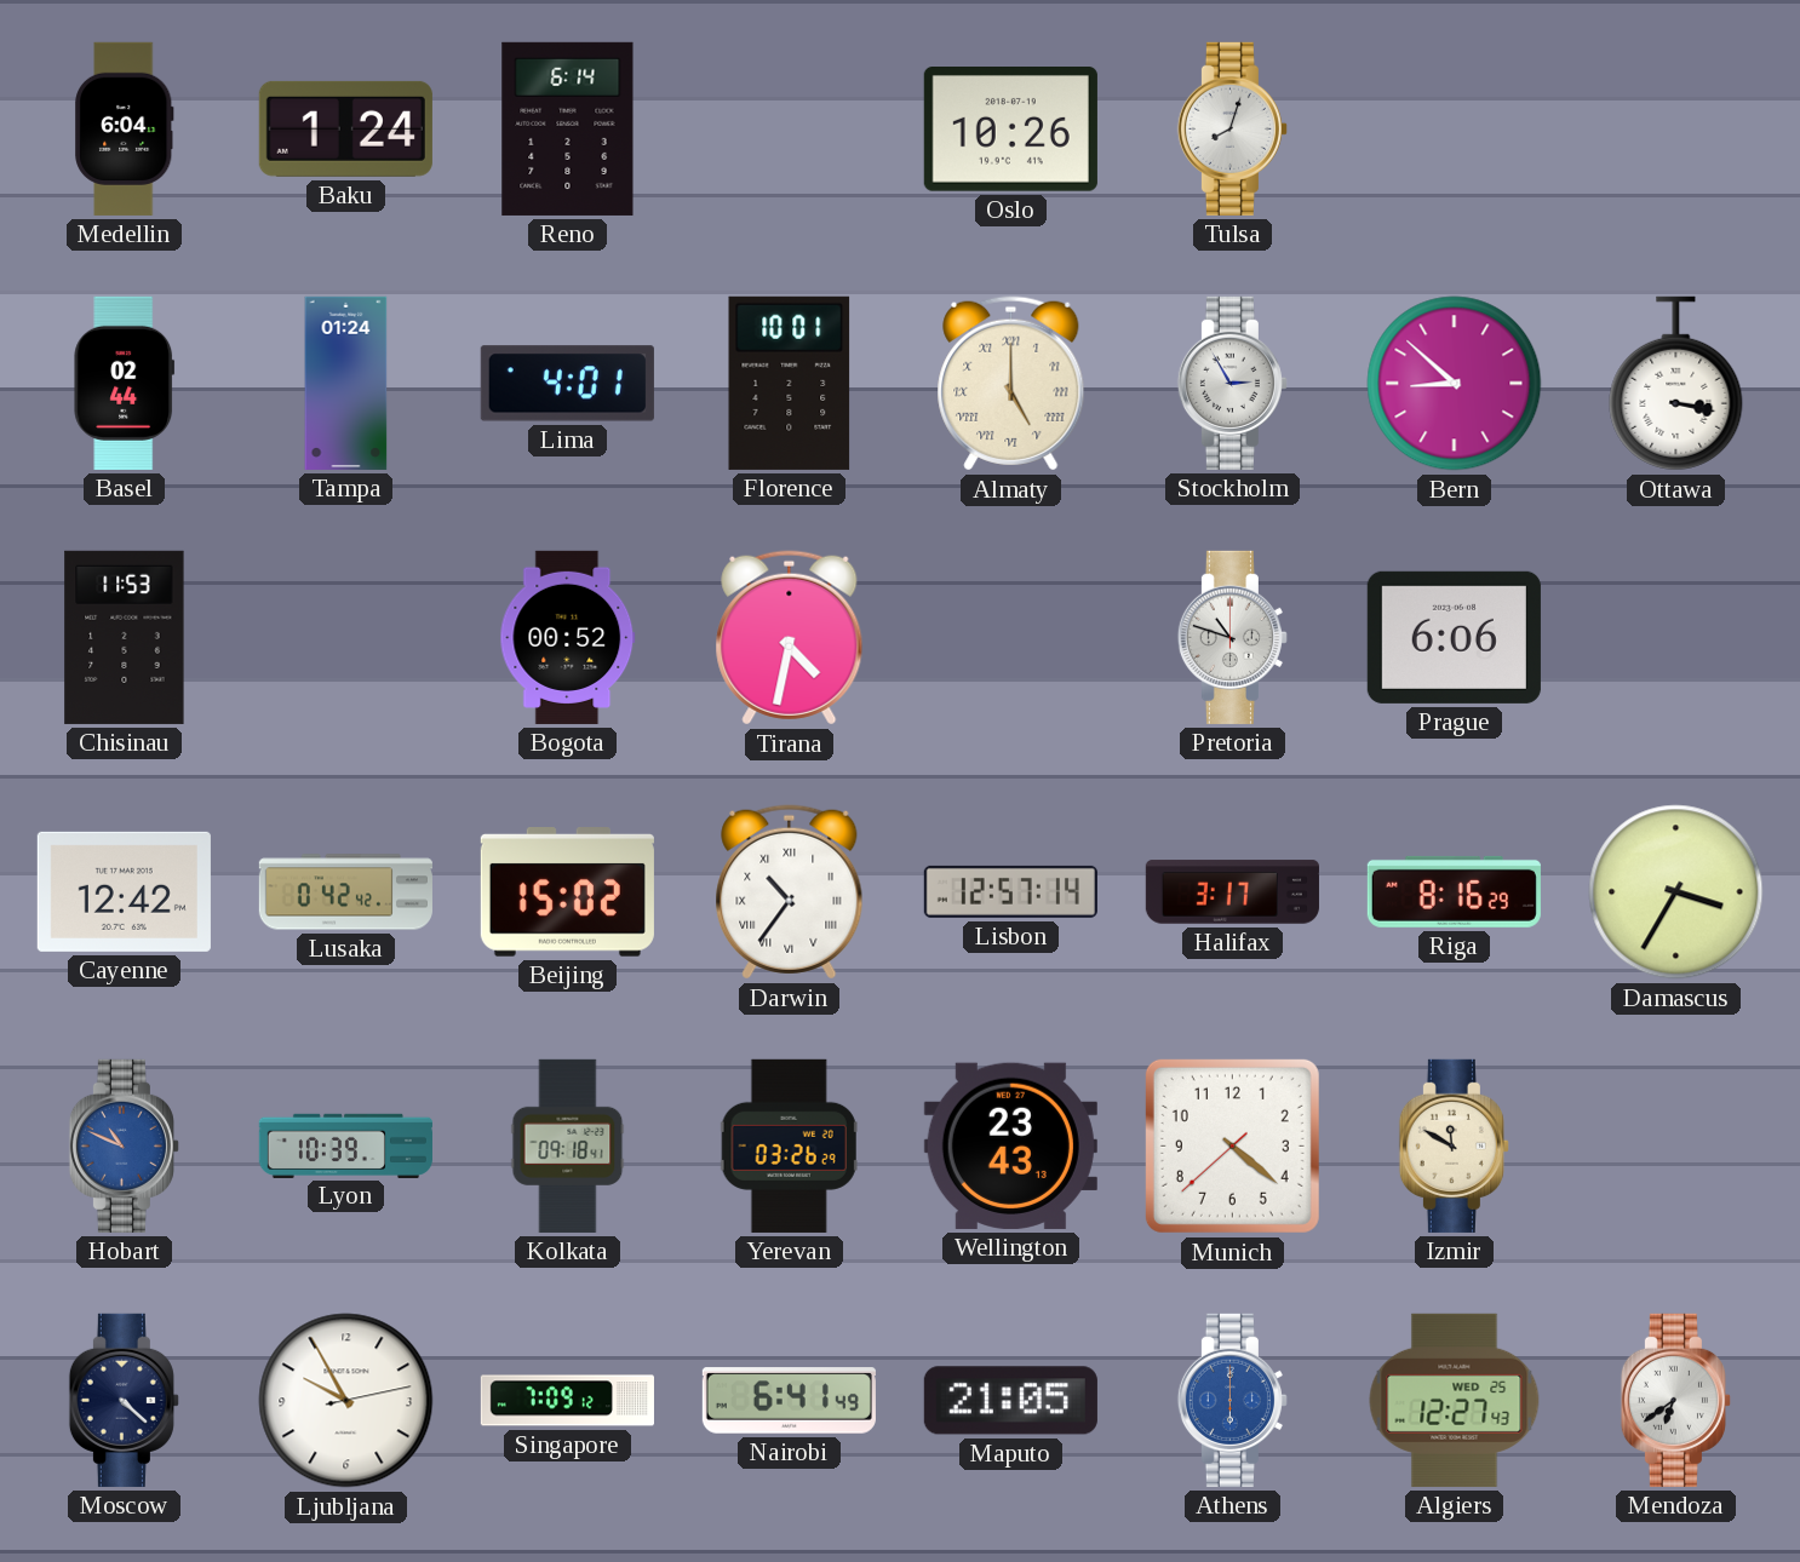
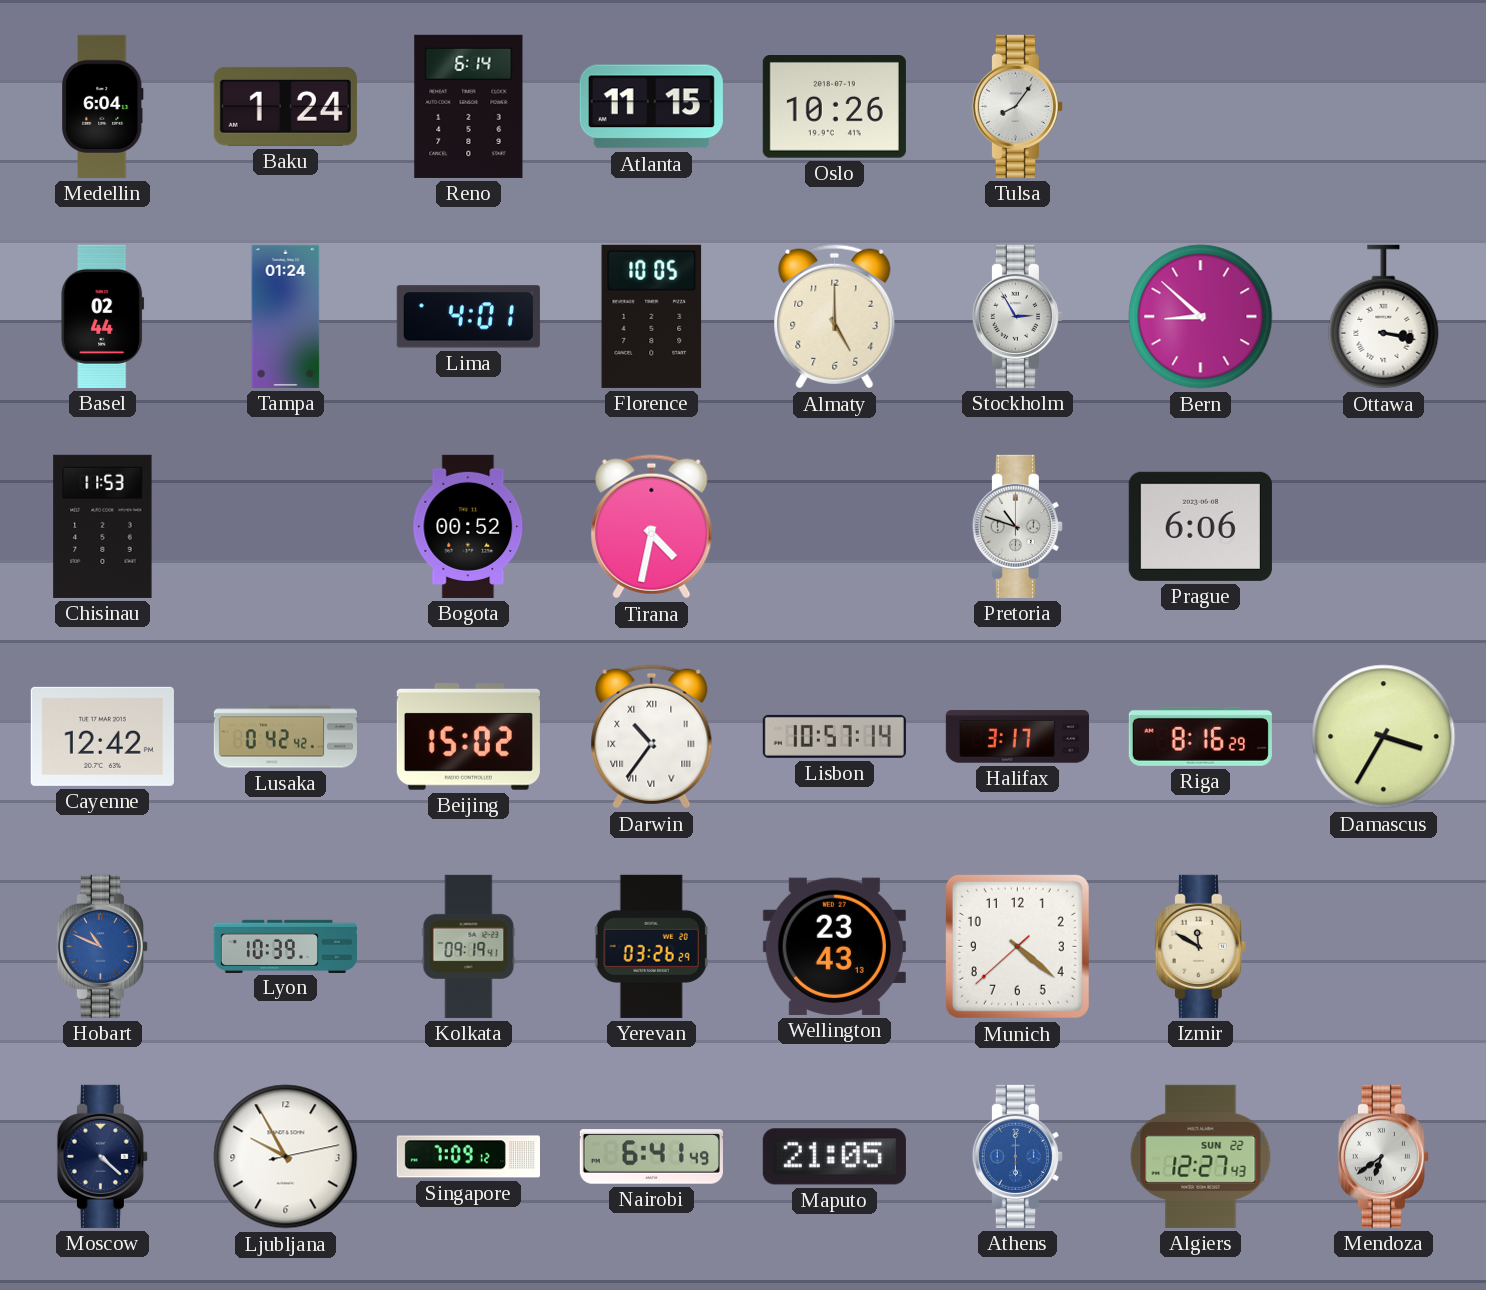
Atlanta: none -> 11:15 (651, 107)
Tulsa: 8:03 -> 8:06 (1017, 106)
Florence: 10:01 -> 10:05 (652, 316)
Almaty numerals: Roman -> Arabic (835, 317)
Lisbon: 12:57 -> 10:57 (834, 736)
Kolkata: 09:18 -> 09:19 (469, 946)
Algiers date: WED 25 -> SUN 22 (1201, 1156)
